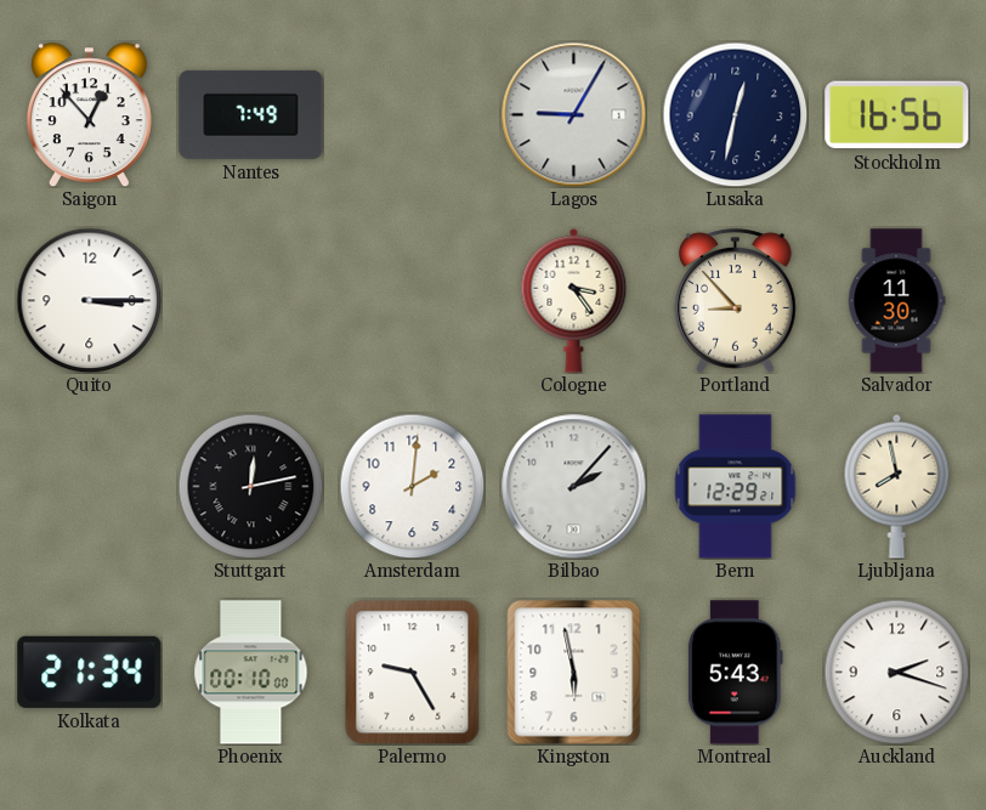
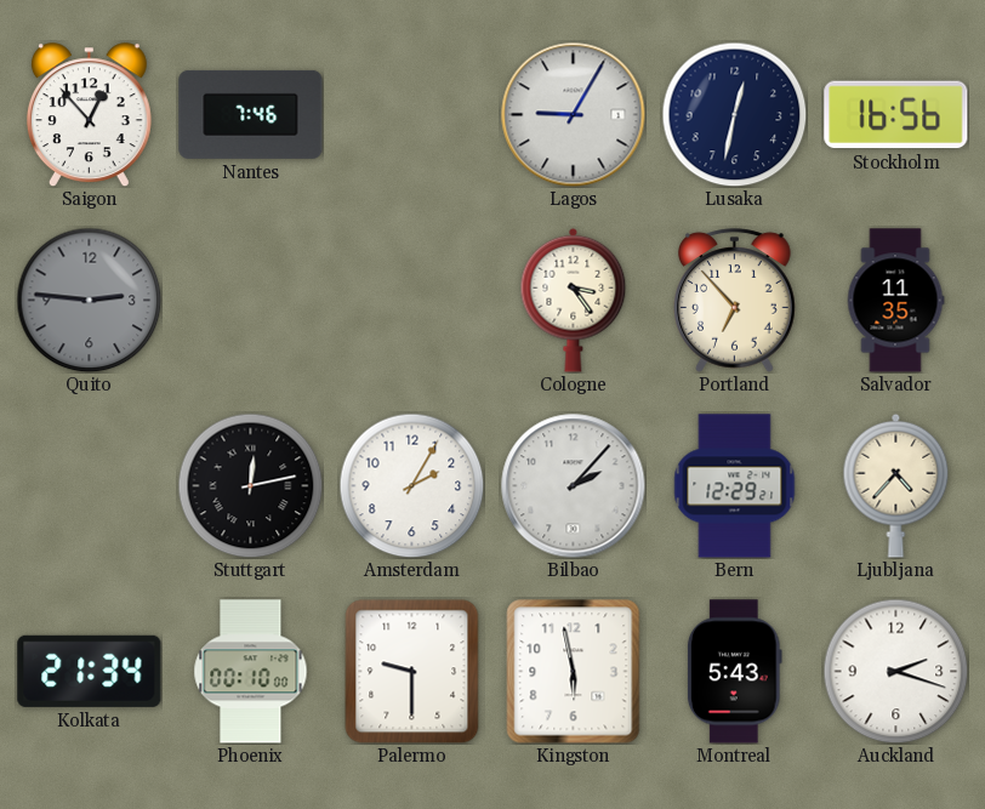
Nantes: 7:49 -> 7:46 (251, 114)
Quito: 3:15 -> 2:46 (89, 300)
Quito dial: white -> grey (89, 300)
Portland: 8:53 -> 6:53 (735, 301)
Salvador: 11:30 -> 11:35 (895, 301)
Amsterdam: 2:01 -> 2:05 (411, 485)
Ljubljana: 7:58 -> 4:37 (896, 485)
Palermo: 9:25 -> 9:30 (412, 671)
